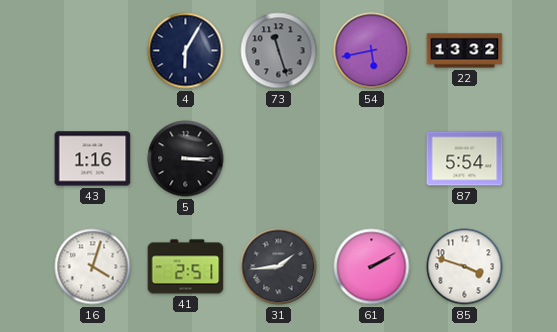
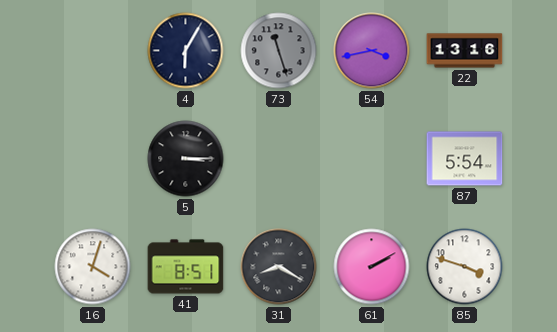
54: 5:43 -> 3:43 (372, 51)
22: 13:32 -> 13:16 (465, 51)
43: 1:16 -> none (93, 159)
41: 2:51 -> 8:51 (186, 267)
31: 1:44 -> 8:20 (279, 267)
